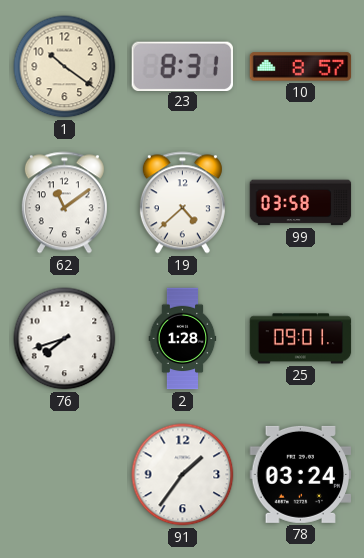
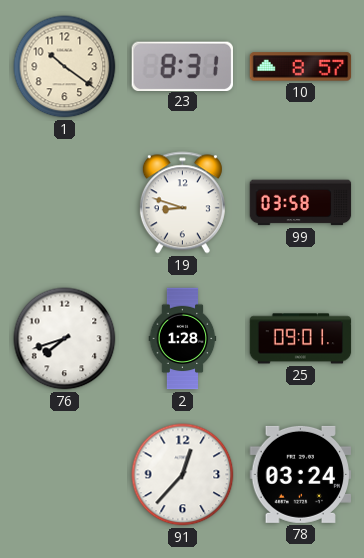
62: 11:09 -> none (64, 203)
19: 4:38 -> 8:48 (182, 203)
91: 1:36 -> 12:37 (183, 475)
